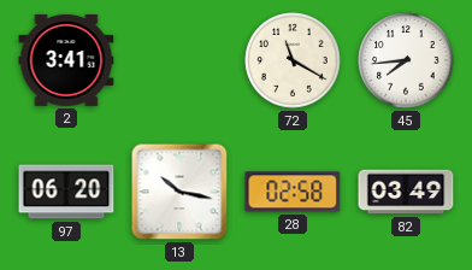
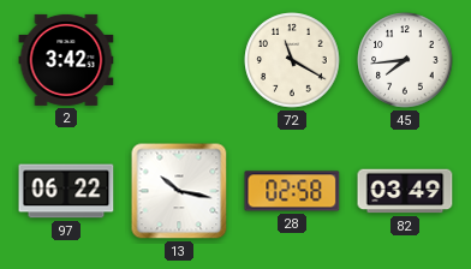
2: 3:41 -> 3:42 (66, 60)
97: 06:20 -> 06:22 (66, 191)
